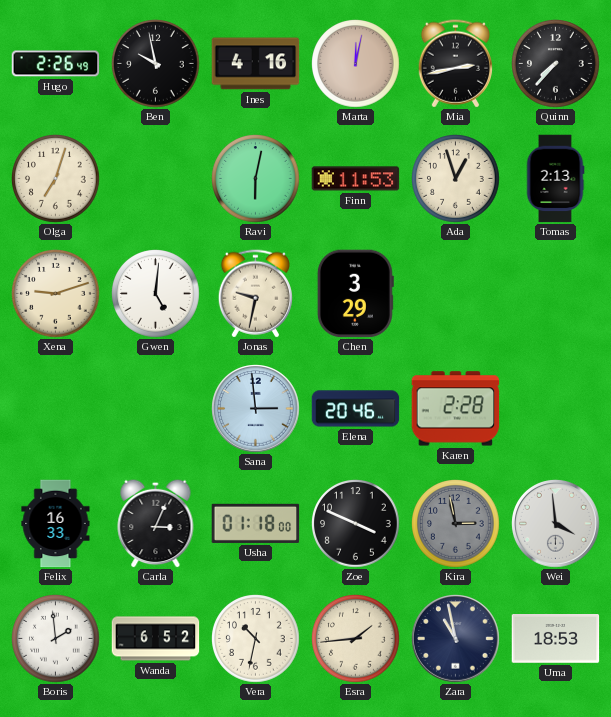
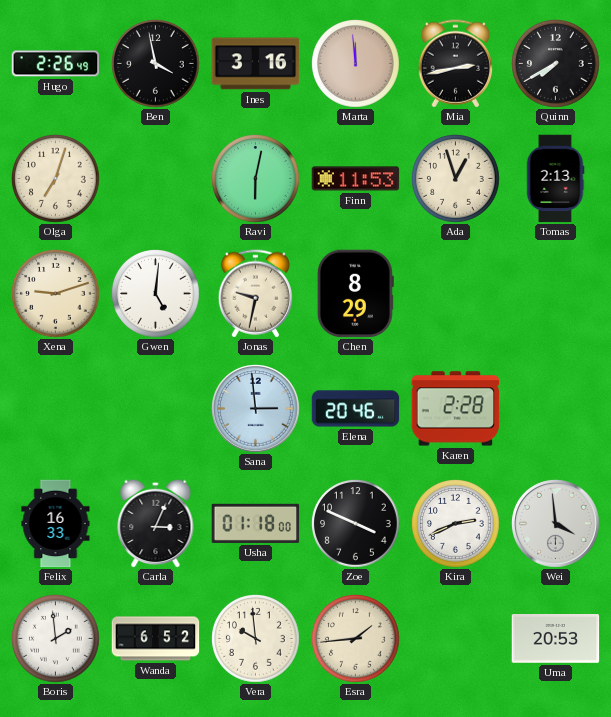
Ben: 9:58 -> 3:58 (156, 64)
Ines: 4:16 -> 3:16 (256, 64)
Marta: 12:02 -> 11:59 (356, 64)
Quinn: 7:37 -> 7:40 (556, 64)
Chen: 3:29 -> 8:29 (355, 294)
Kira: 2:58 -> 2:41 (456, 524)
Kira dial: grey -> white (456, 524)
Vera: 10:32 -> 9:59 (256, 639)
Zara: 10:58 -> none (456, 639)
Uma: 18:53 -> 20:53 (556, 639)
